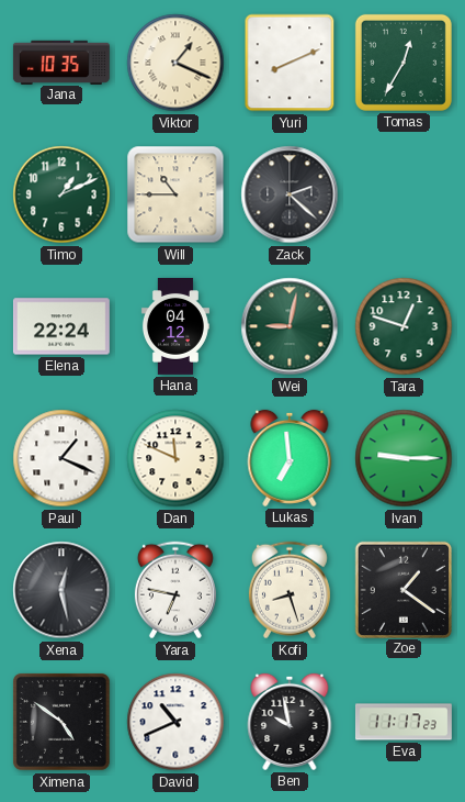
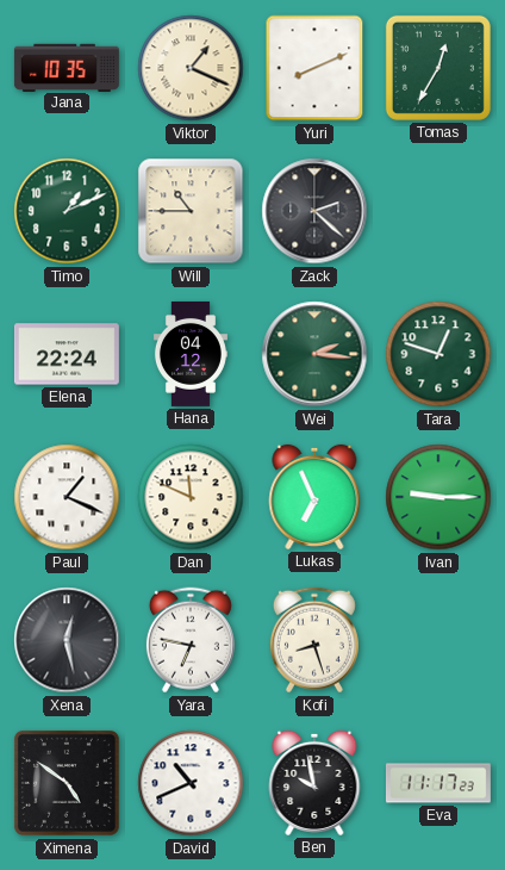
Wei: 9:02 -> 2:16 (314, 354)
Lukas: 6:59 -> 6:56 (314, 497)
Zoe: 1:21 -> none (402, 589)
